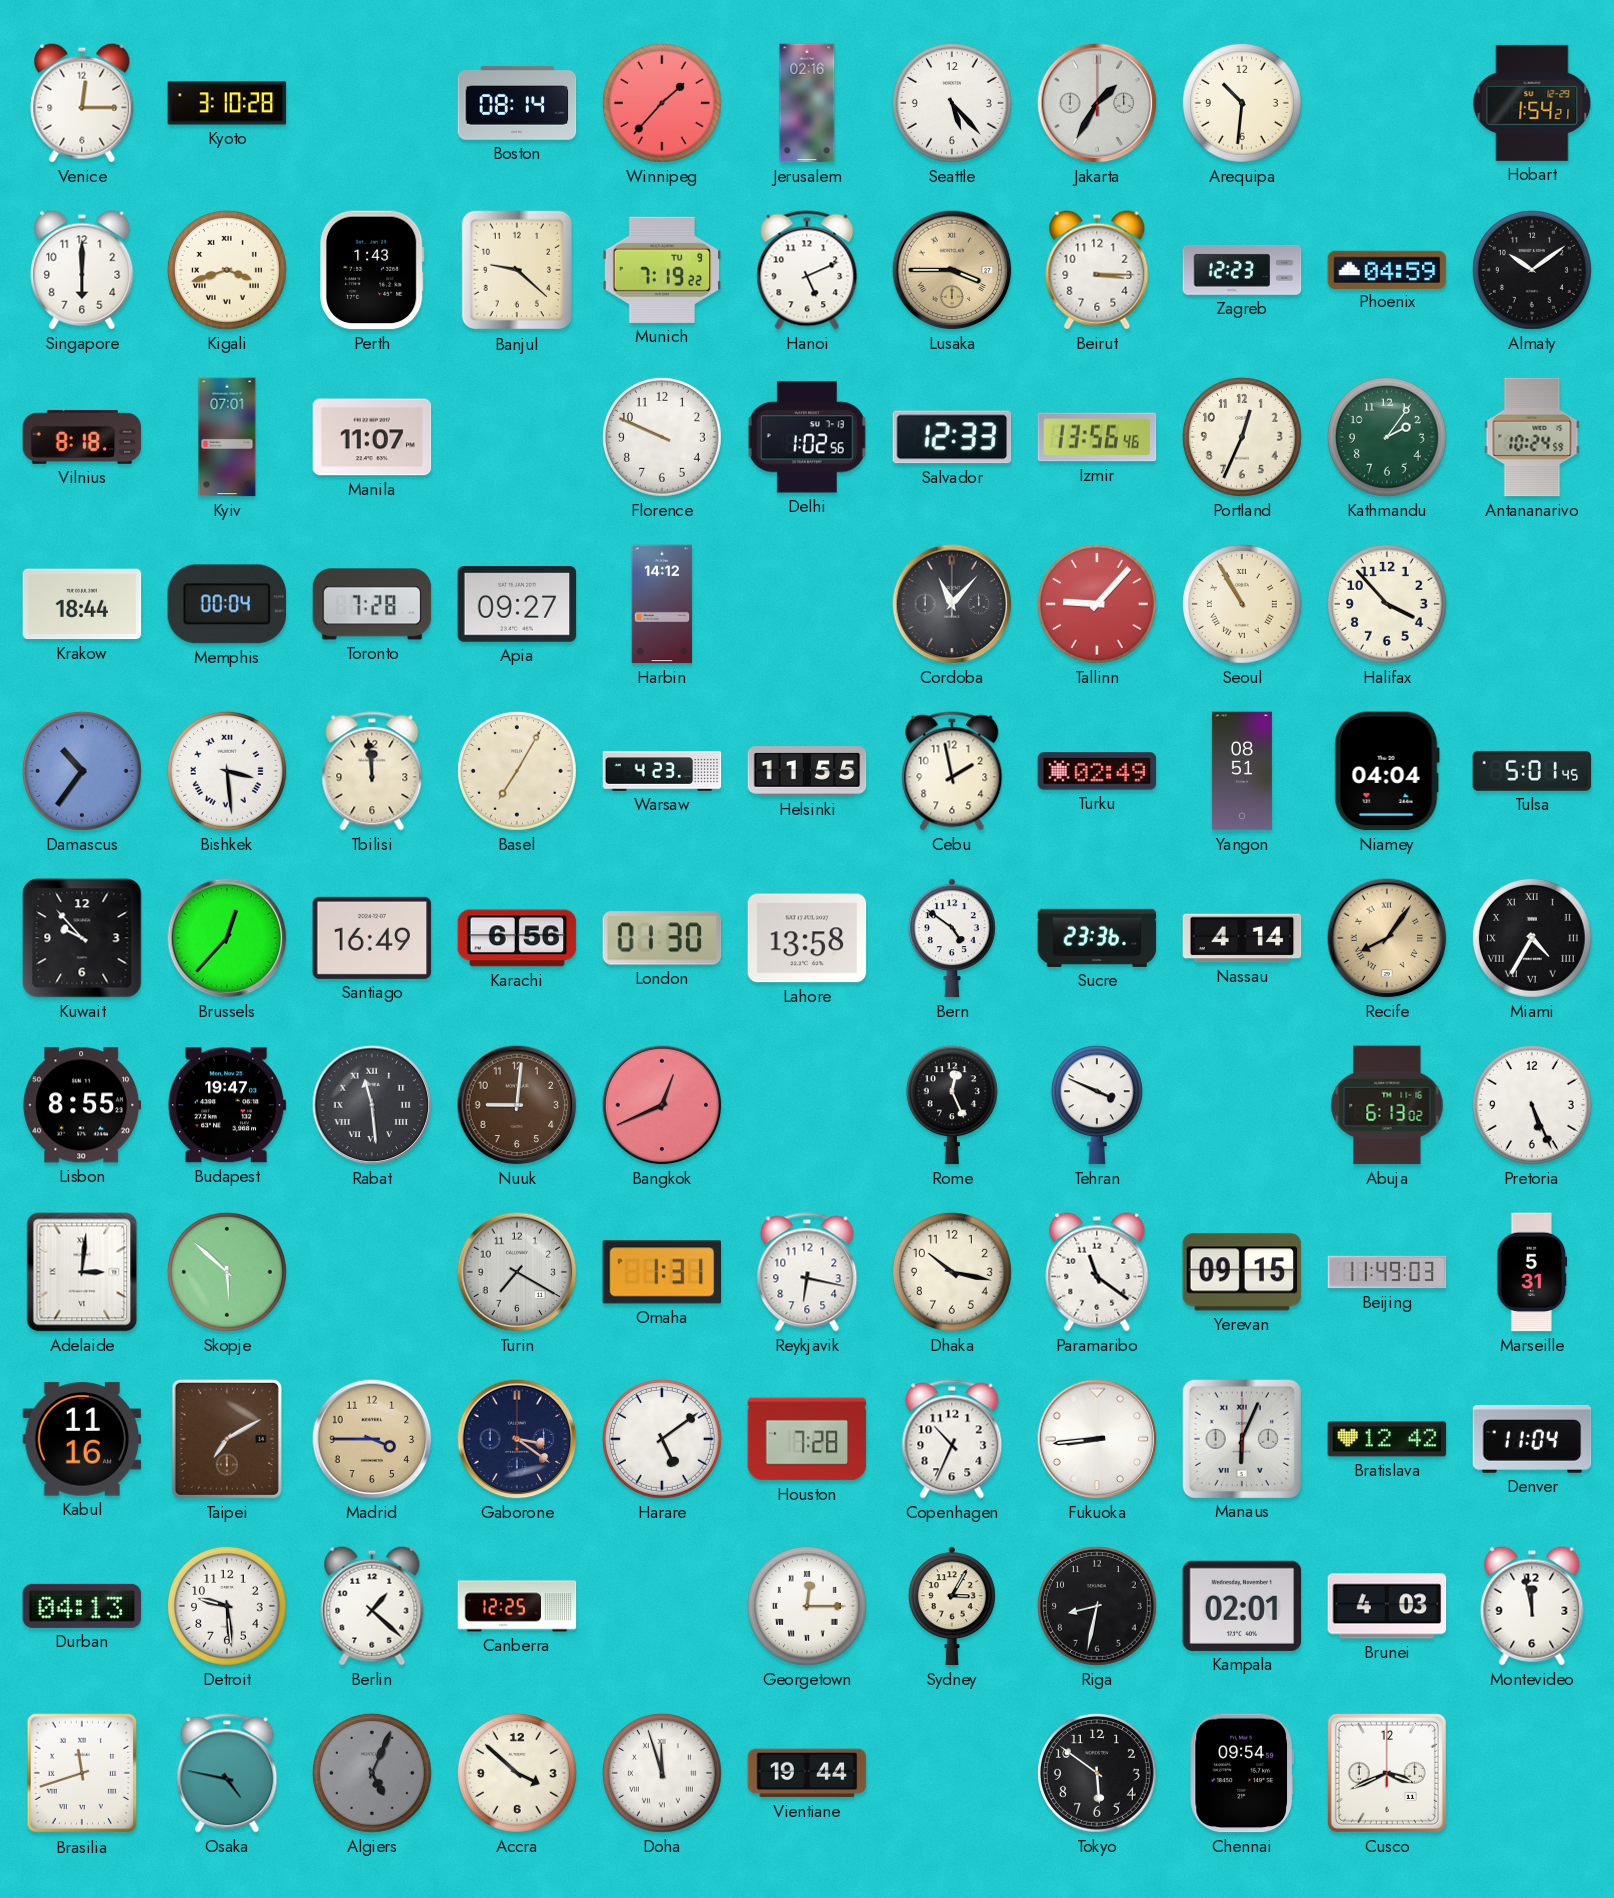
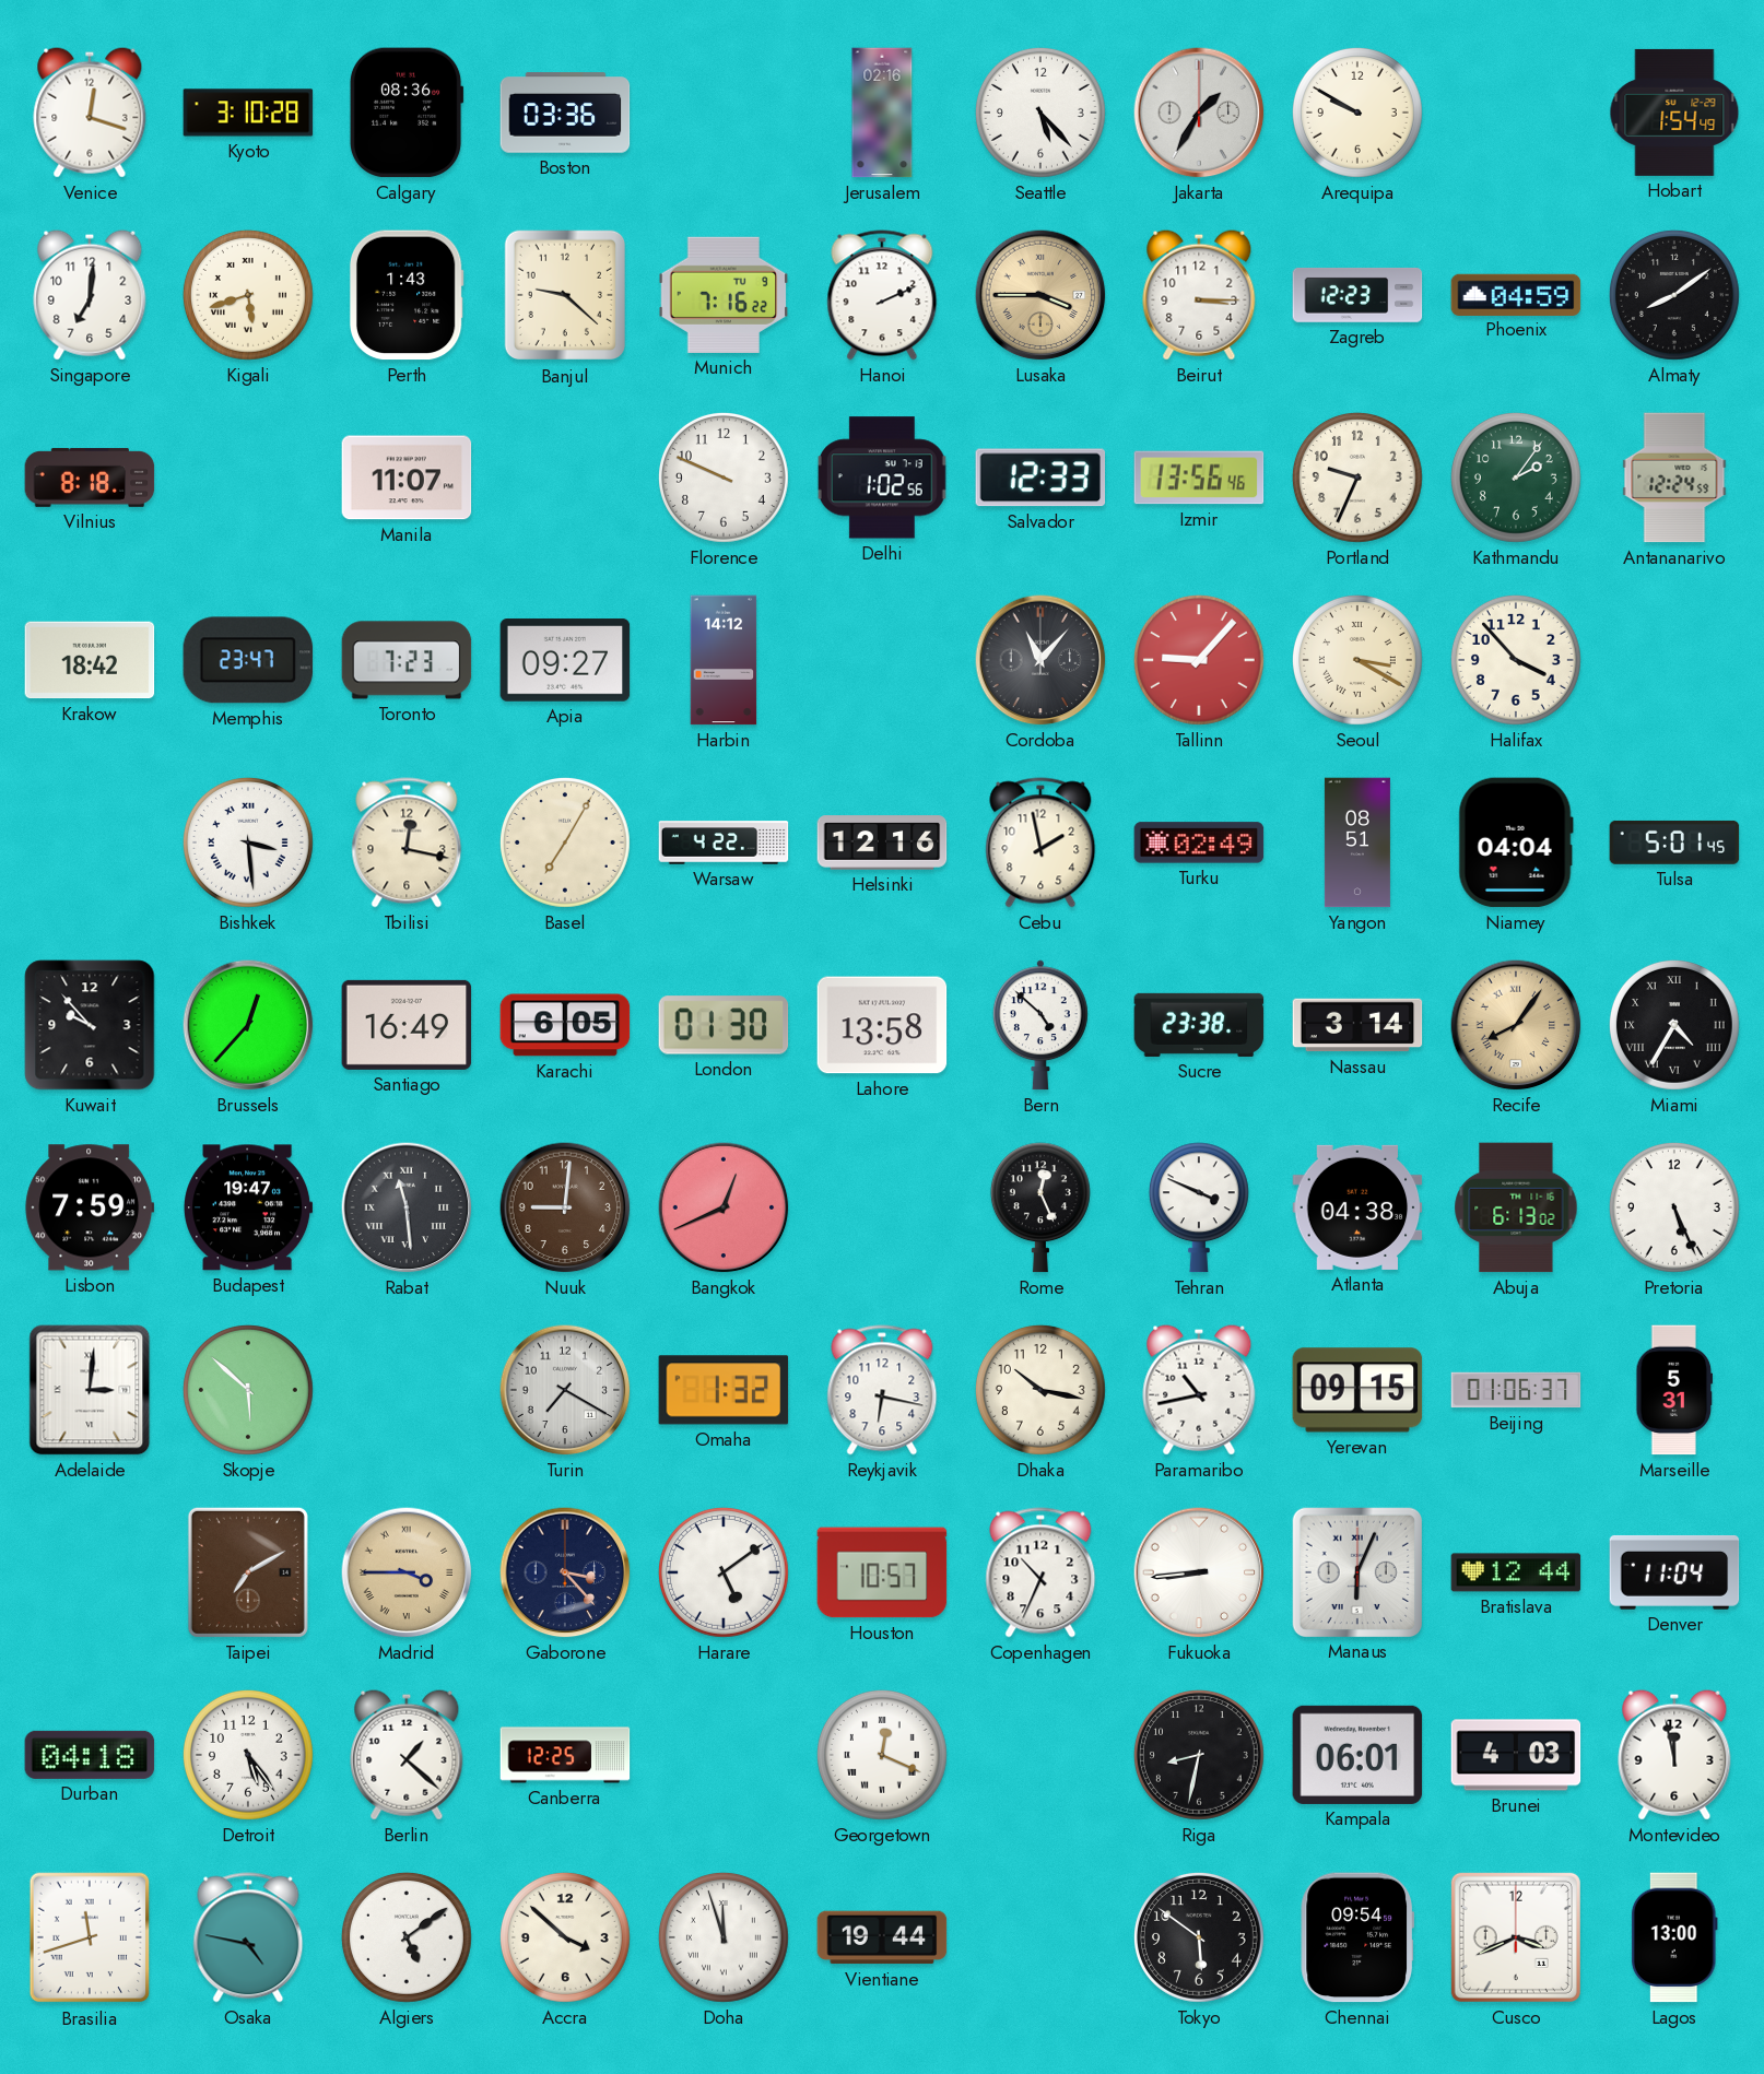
Venice: 12:15 -> 12:18 (90, 113)
Calgary: none -> 08:36 (407, 113)
Boston: 08:14 -> 03:36 (565, 113)
Winnipeg: 1:37 -> none (662, 103)
Arequipa: 10:31 -> 9:50 (1357, 113)
Hobart: 1:54:21 -> 1:54:49 (1674, 113)
Singapore: 6:00 -> 7:01 (90, 295)
Kigali: 3:42 -> 5:42 (248, 295)
Munich: 7:19 -> 7:16 (724, 295)
Hanoi: 5:11 -> 2:11 (882, 295)
Almaty: 10:09 -> 8:09 (1674, 295)
Kyiv: 07:01 -> none (227, 437)
Portland: 12:34 -> 9:34 (1357, 478)
Antananarivo: 10:24 -> 12:24 (1674, 478)
Krakow: 18:44 -> 18:42 (90, 660)
Memphis: 00:04 -> 23:47 (248, 660)
Toronto: 7:28 -> 7:23 (407, 660)
Seoul: 10:55 -> 3:20 (1357, 660)
Damascus: 10:36 -> none (82, 771)
Tbilisi: 11:59 -> 12:17 (407, 842)
Warsaw: 4:23 -> 4:22 (724, 842)
Helsinki: 11:55 -> 12:16 (882, 842)
Karachi: 6:56 -> 6:05 (565, 1025)
Bern: 4:51 -> 4:52 (1040, 1025)
Sucre: 23:36 -> 23:38 (1199, 1025)
Nassau: 4:14 -> 3:14 (1357, 1025)
Lisbon: 8:55 -> 7:59 (90, 1207)
Atlanta: none -> 04:38 (1357, 1207)
Omaha: 1:31 -> 1:32 (724, 1390)
Paramaribo: 11:21 -> 10:43 (1199, 1390)
Beijing: 11:49 -> 01:06 (1516, 1390)
Kabul: 11:16 -> none (82, 1439)
Madrid numerals: Arabic -> Roman (407, 1572)
Gaborone: 3:21 -> 3:23 (565, 1572)
Houston: 7:28 -> 10:57 (882, 1572)
Bratislava: 12:42 -> 12:44 (1516, 1572)
Durban: 04:13 -> 04:18 (90, 1755)
Detroit: 9:29 -> 5:24 (248, 1755)
Georgetown: 12:15 -> 12:19 (882, 1755)
Sydney: 3:05 -> none (952, 1606)
Kampala: 02:01 -> 06:01 (1357, 1755)
Algiers: 5:04 -> 5:09 (407, 1937)
Algiers dial: grey -> white (407, 1937)
Lagos: none -> 13:00 (1674, 1937)
